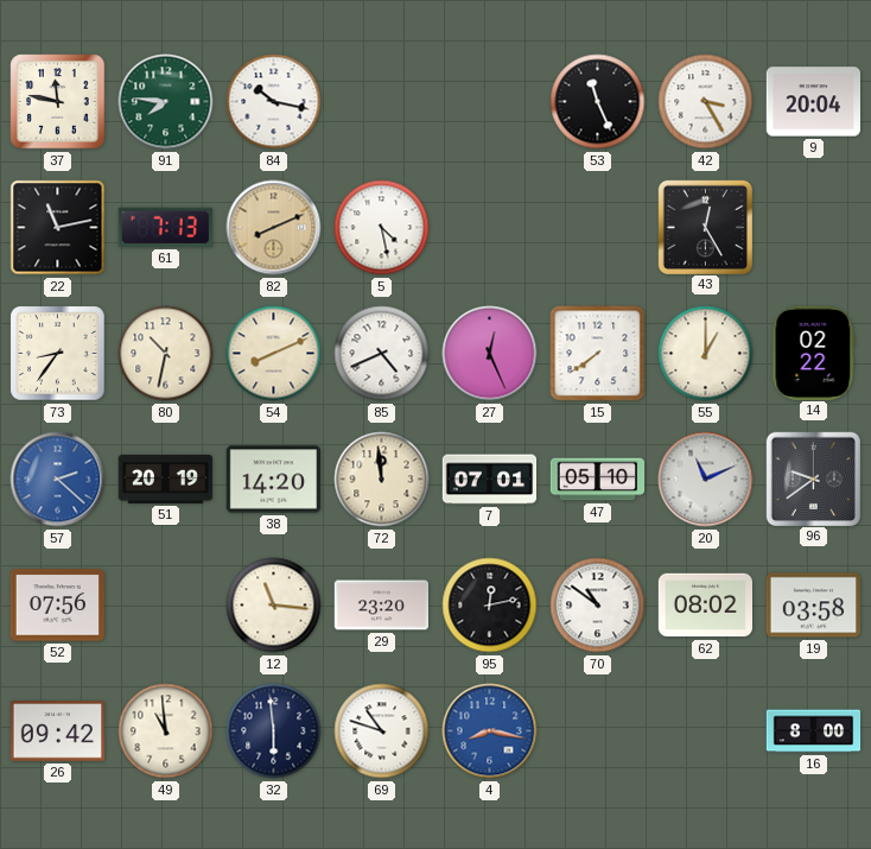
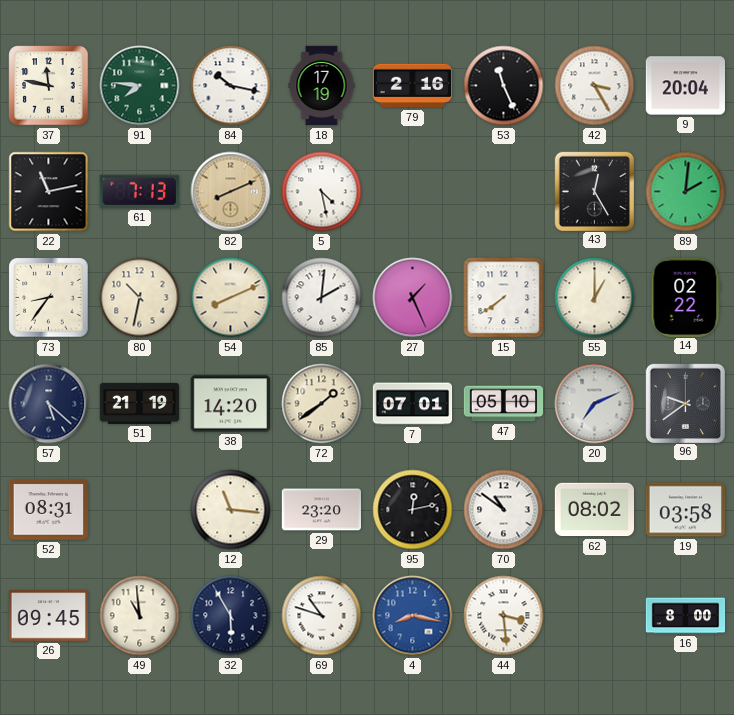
18: none -> 17:19 (322, 86)
79: none -> 2:16 (412, 86)
89: none -> 2:01 (686, 192)
85: 4:41 -> 2:01 (322, 298)
27: 12:26 -> 1:26 (413, 298)
57: 2:22 -> 5:22 (49, 404)
57 dial: blue -> navy (49, 404)
51: 20:19 -> 21:19 (140, 403)
72: 11:59 -> 1:39 (322, 404)
20: 11:11 -> 7:11 (595, 404)
52: 07:56 -> 08:31 (48, 510)
26: 09:42 -> 09:45 (49, 616)
32: 5:59 -> 5:55 (231, 616)
44: none -> 3:29 (504, 616)
